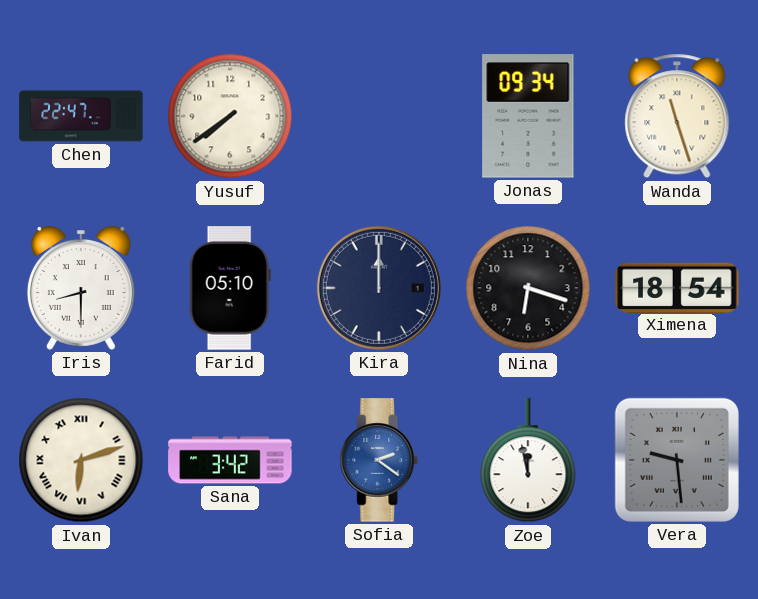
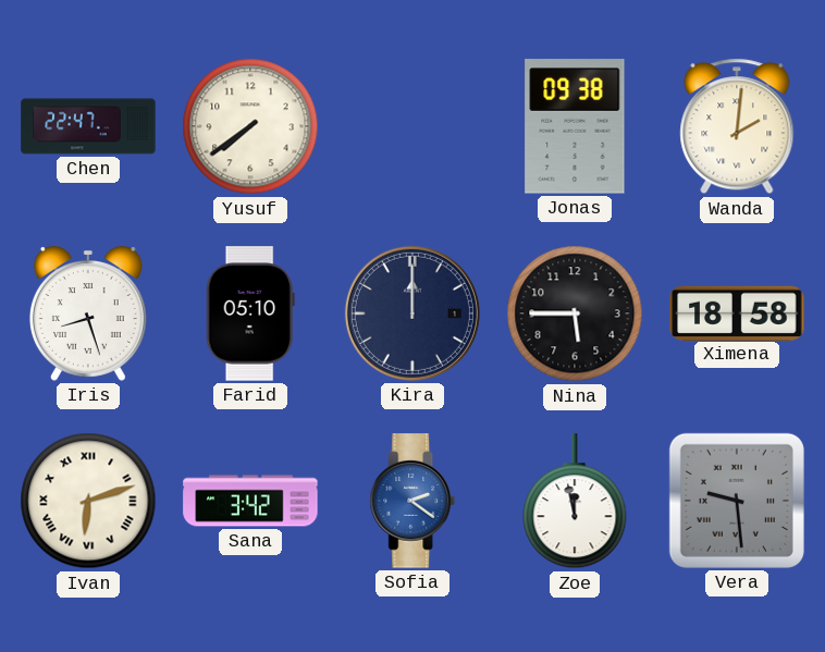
Jonas: 09:34 -> 09:38 (575, 126)
Wanda: 11:27 -> 2:01 (737, 126)
Iris: 8:30 -> 8:27 (88, 313)
Nina: 6:18 -> 5:45 (575, 313)
Ximena: 18:54 -> 18:58 (737, 312)
